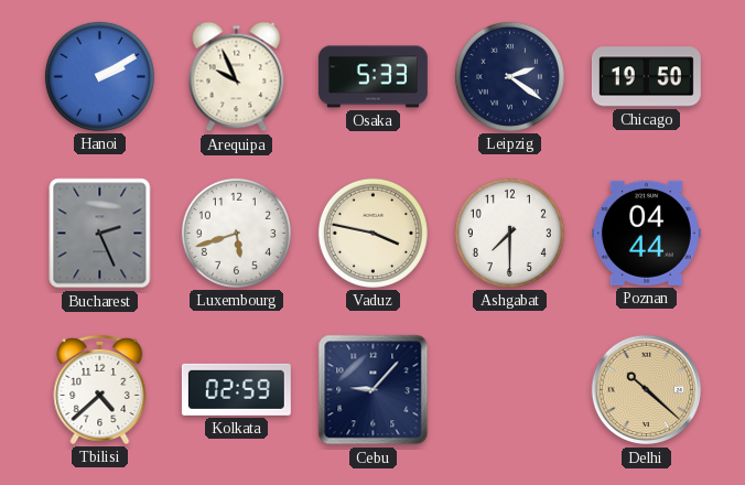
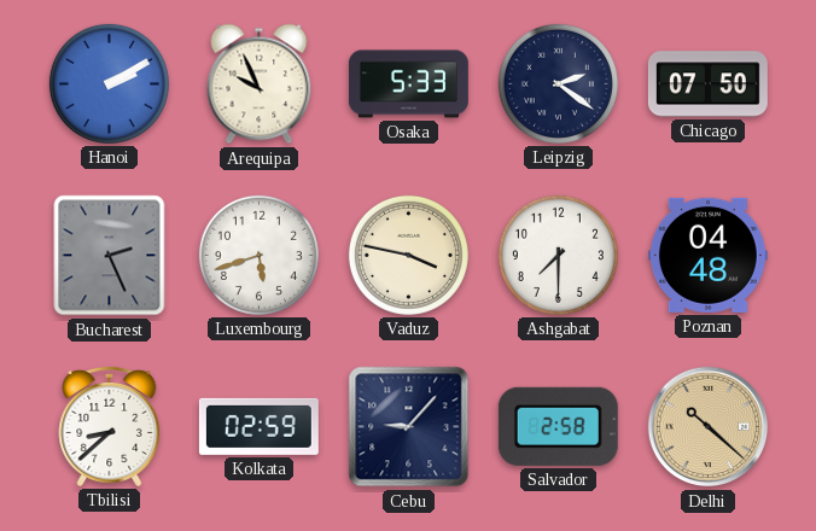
Chicago: 19:50 -> 07:50 (707, 84)
Poznan: 04:44 -> 04:48 (707, 255)
Tbilisi: 4:38 -> 8:38 (110, 426)
Salvador: none -> 2:58 (558, 426)
